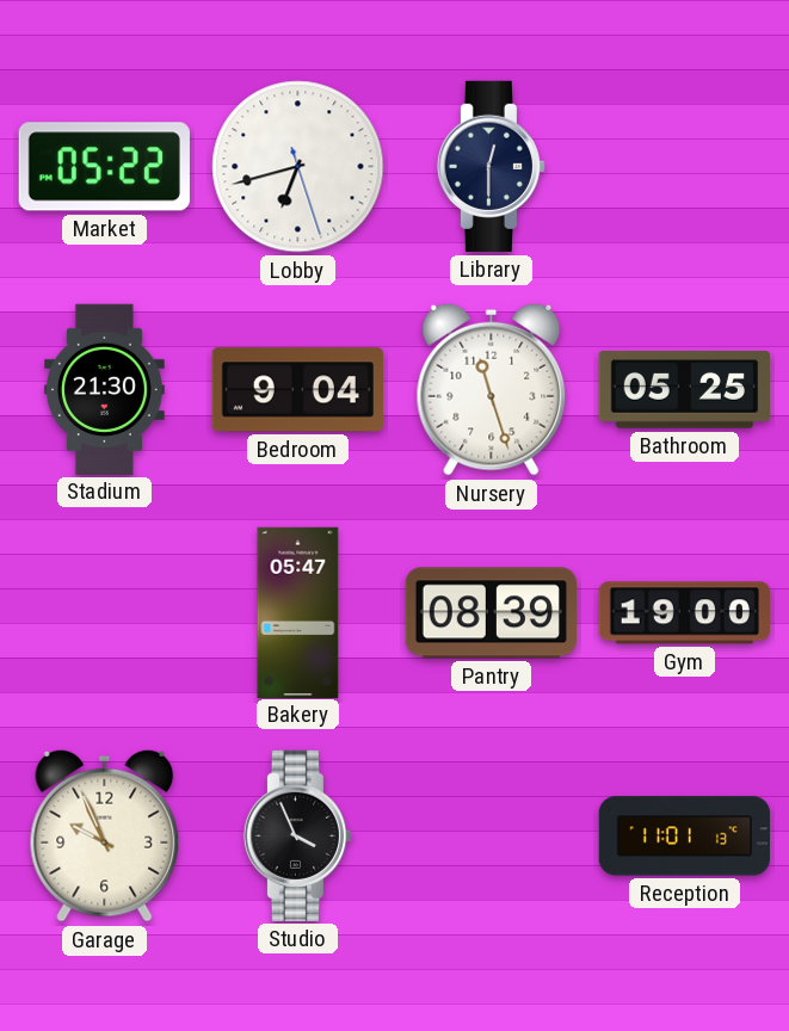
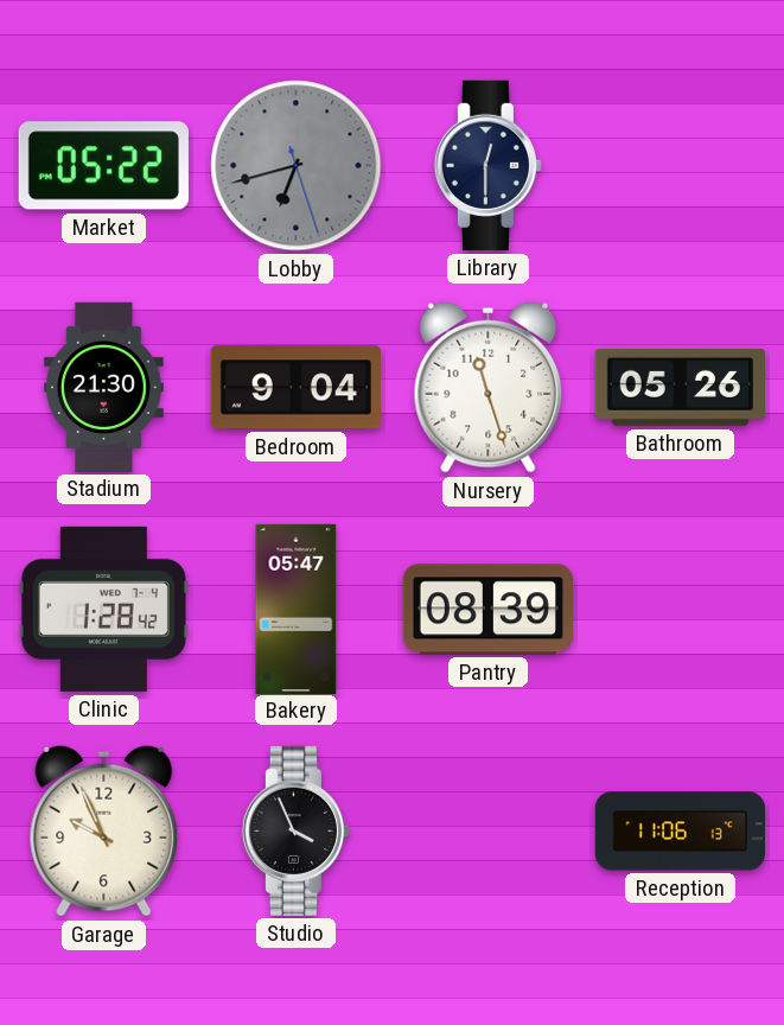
Lobby dial: white -> grey (297, 166)
Bathroom: 05:25 -> 05:26 (680, 388)
Clinic: none -> 1:28 (103, 609)
Gym: 19:00 -> none (684, 613)
Reception: 11:01 -> 11:06 (680, 832)
